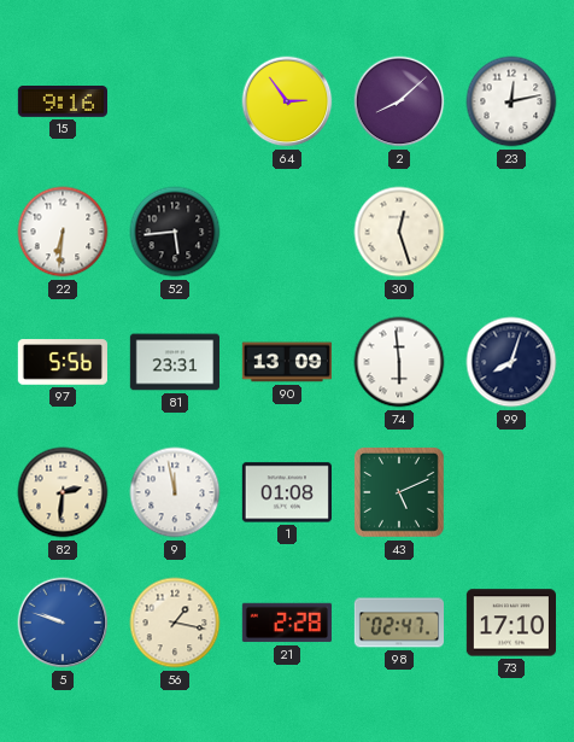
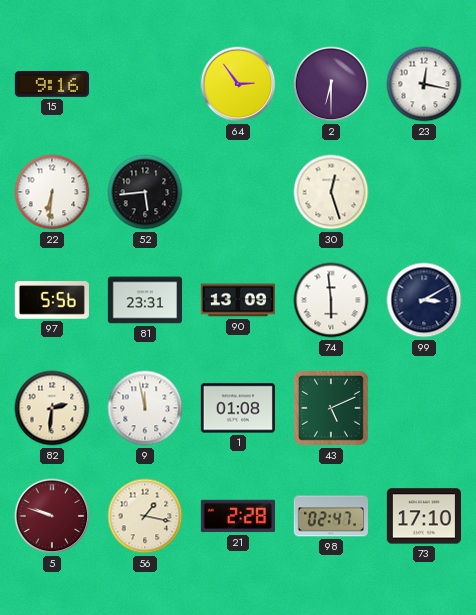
2: 8:08 -> 6:30 (331, 84)
23: 12:13 -> 12:17 (424, 84)
99: 8:03 -> 3:10 (424, 300)
5 dial: blue -> burgundy (52, 516)
